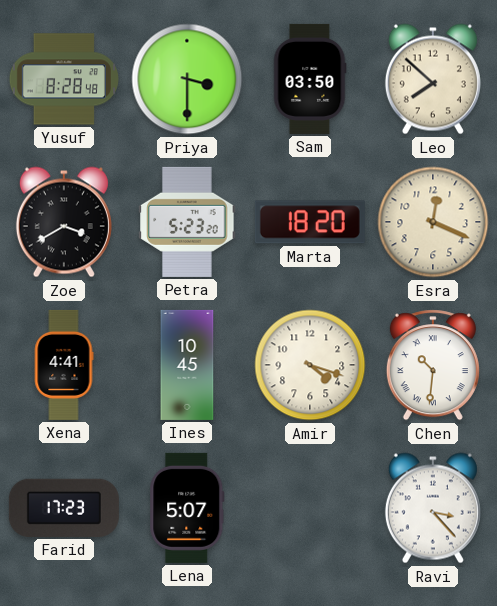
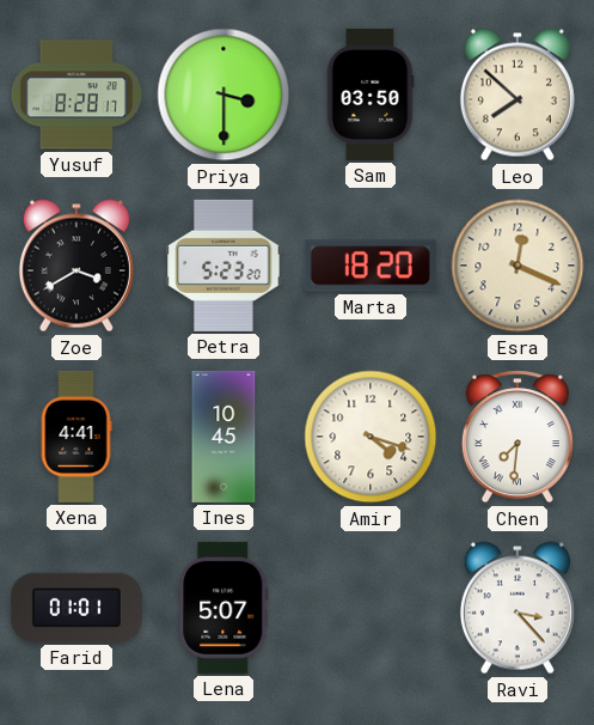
Yusuf: 8:28:48 -> 8:28:17 (76, 95)
Chen: 10:31 -> 7:31 (518, 437)
Farid: 17:23 -> 01:01 (76, 608)
